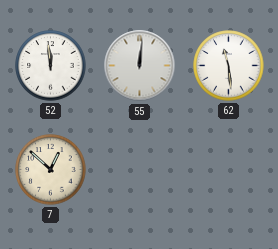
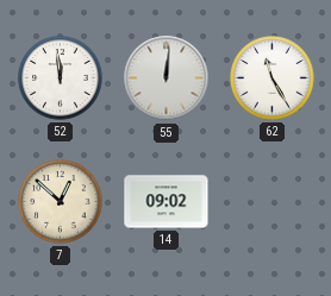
62: 11:29 -> 11:25 (273, 78)
14: none -> 09:02 (167, 202)
